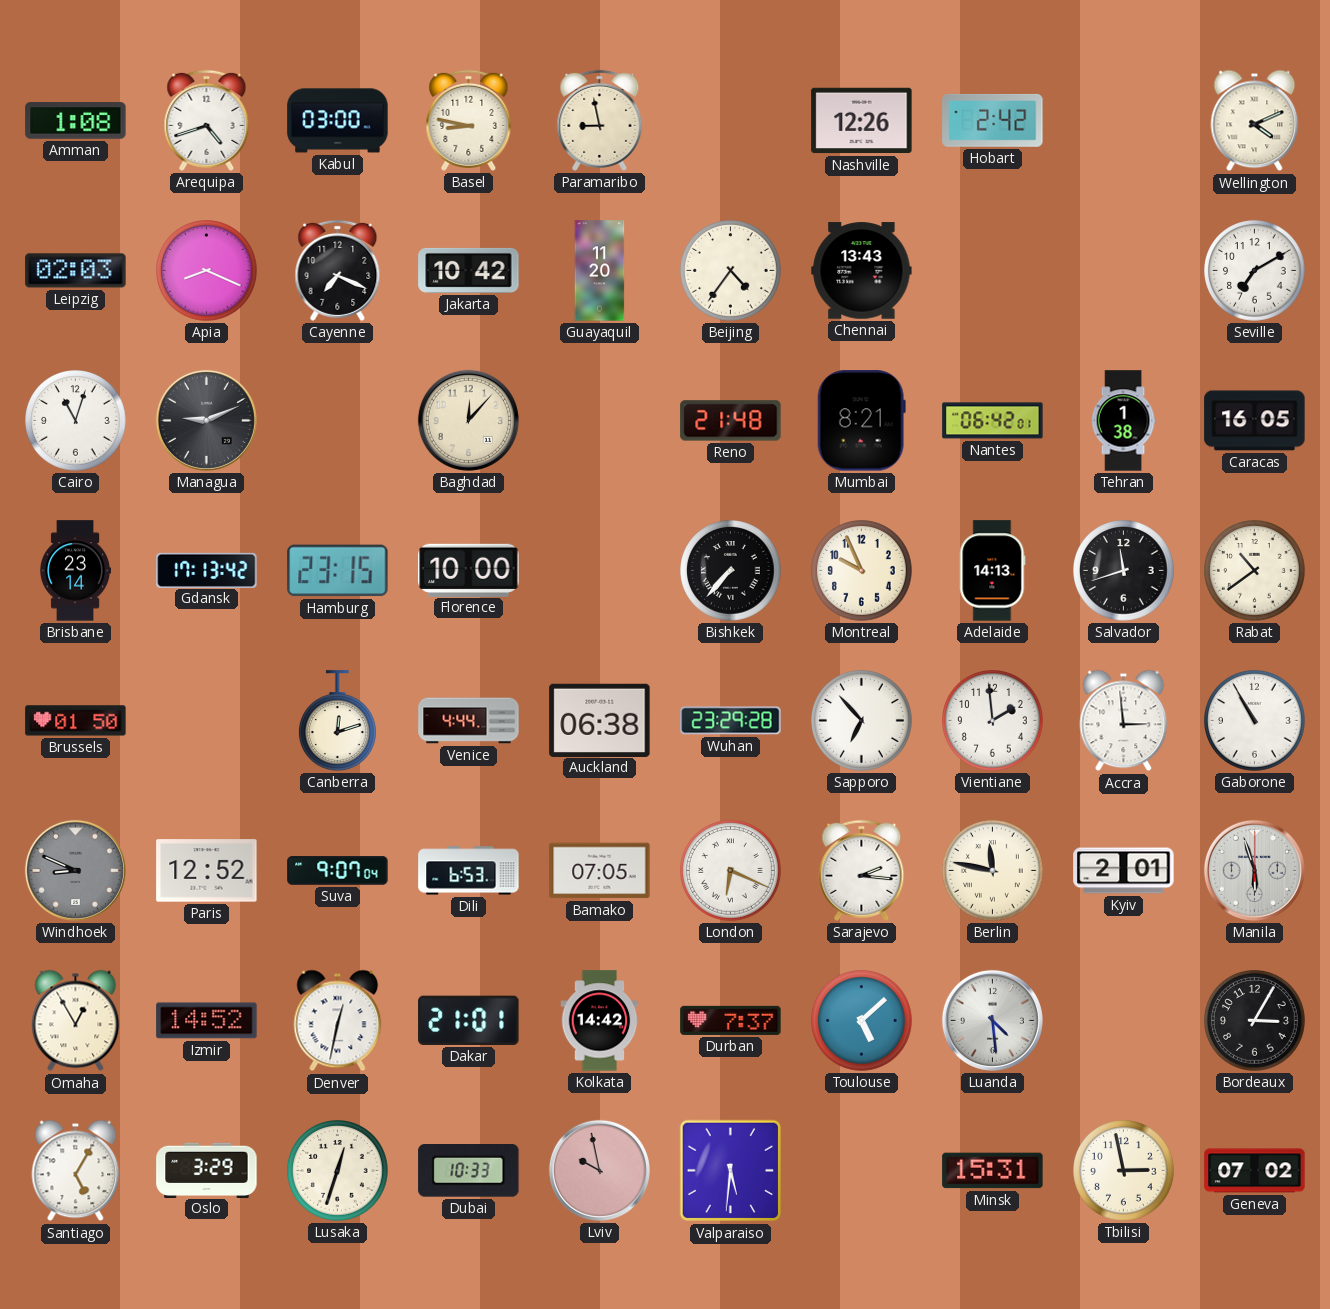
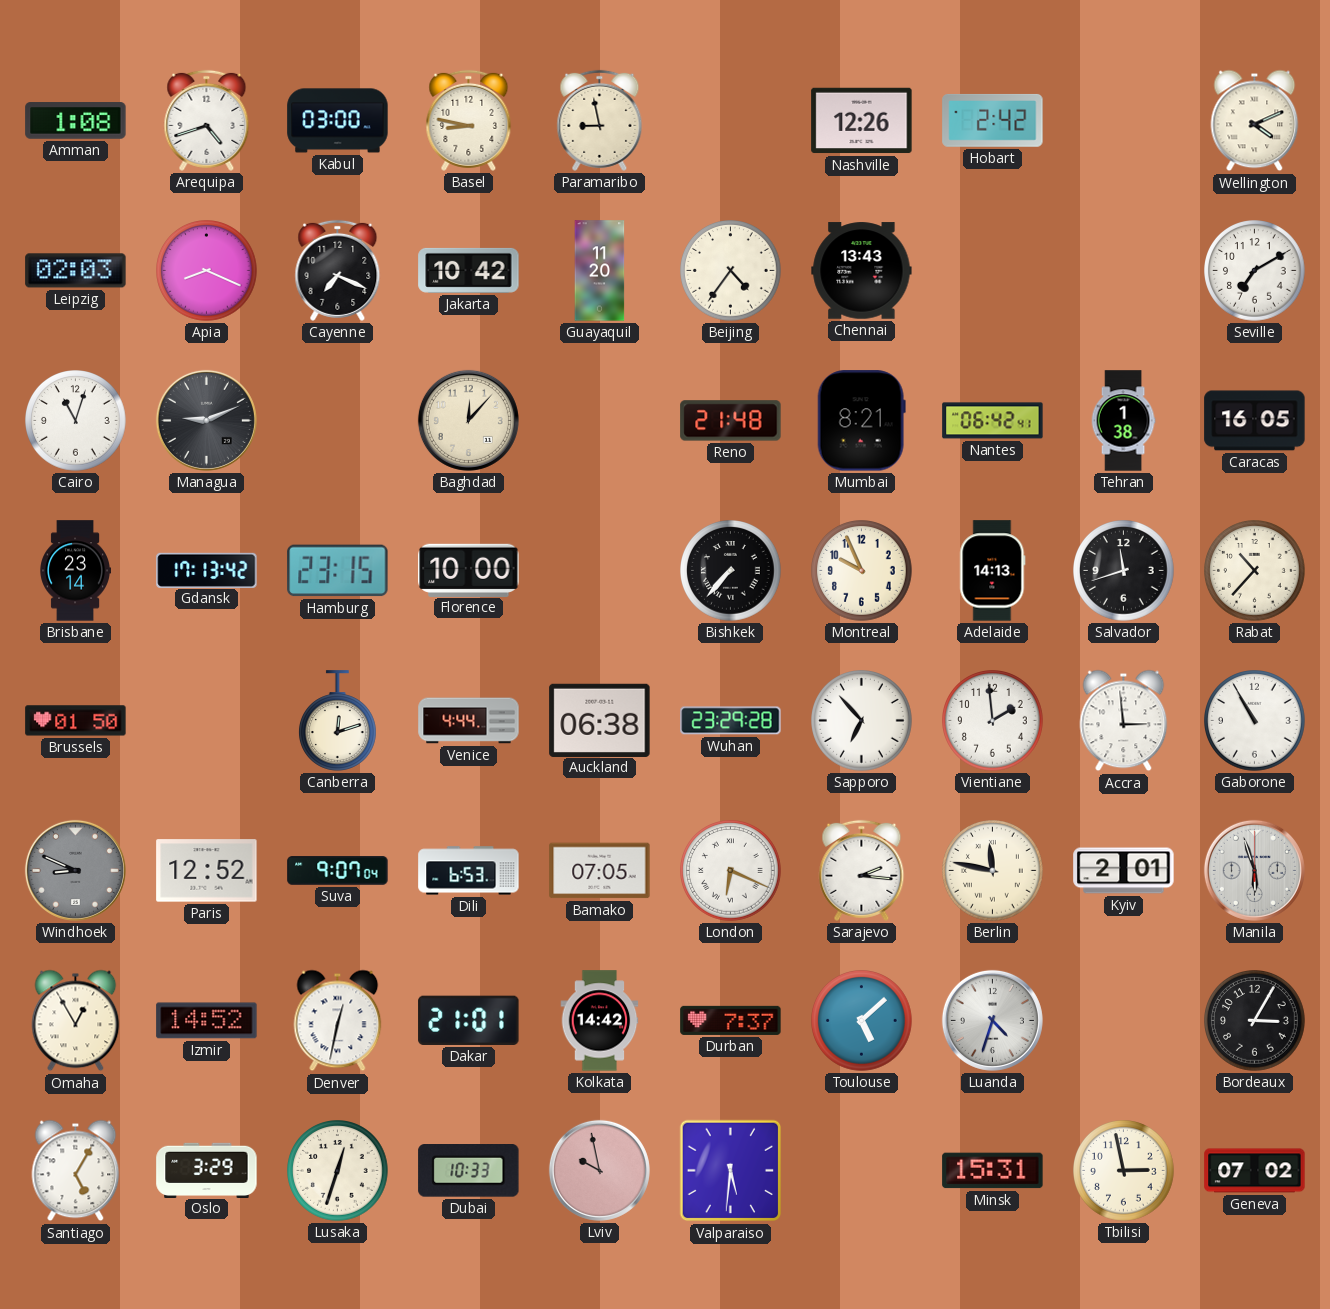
Nantes: 06:42:01 -> 06:42:41 (993, 421)
Rabat: 10:39 -> 10:37 (1255, 571)
Luanda: 4:29 -> 4:33 (992, 1020)
